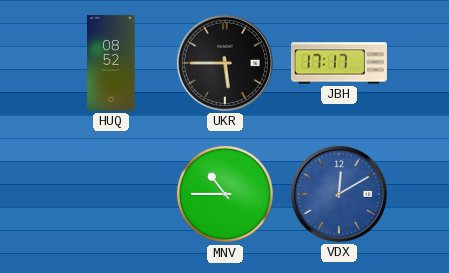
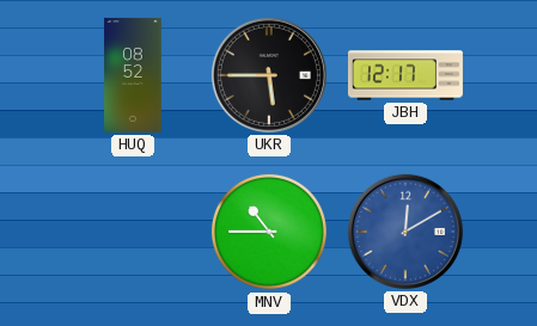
JBH: 17:17 -> 12:17 (405, 75)
